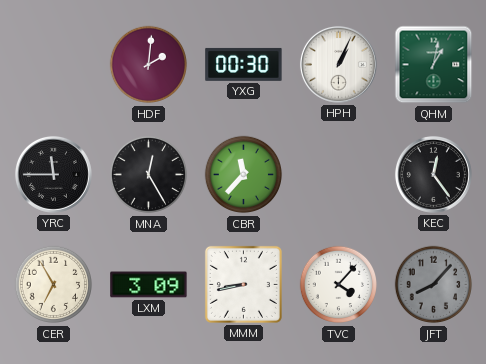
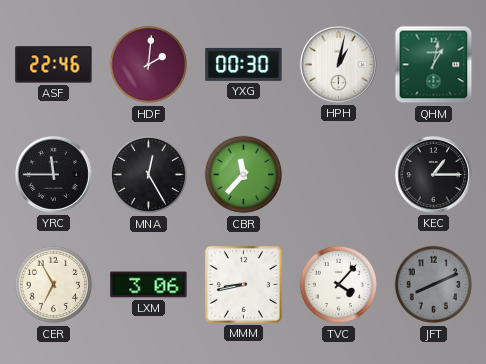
ASF: none -> 22:46 (54, 65)
HPH: 1:04 -> 1:02 (338, 64)
KEC: 12:24 -> 1:15 (433, 174)
LXM: 3:09 -> 3:06 (149, 285)
JFT: 8:07 -> 8:11 (434, 285)
